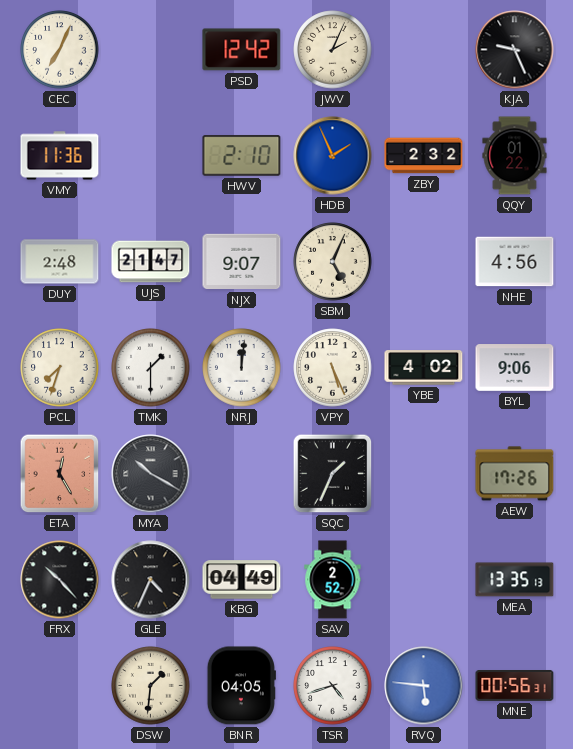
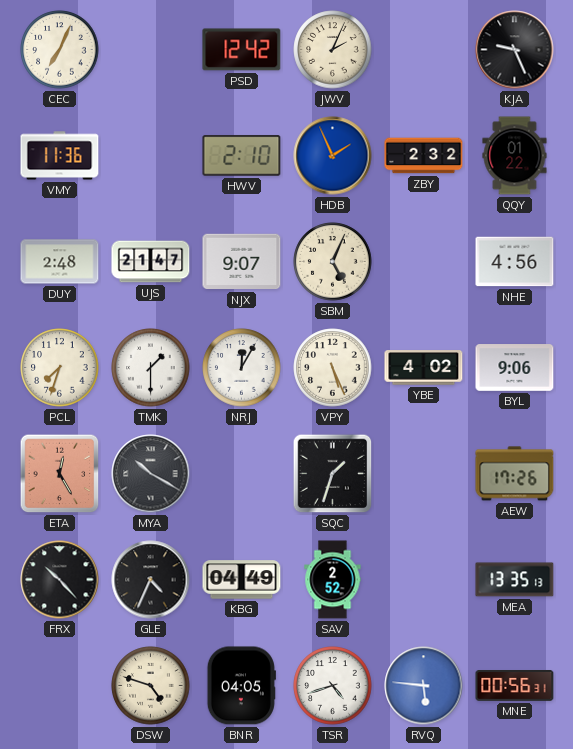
NRJ: 12:01 -> 12:05 (242, 368)
SQC: 1:34 -> 1:33 (333, 474)
DSW: 1:31 -> 4:48 (151, 686)
